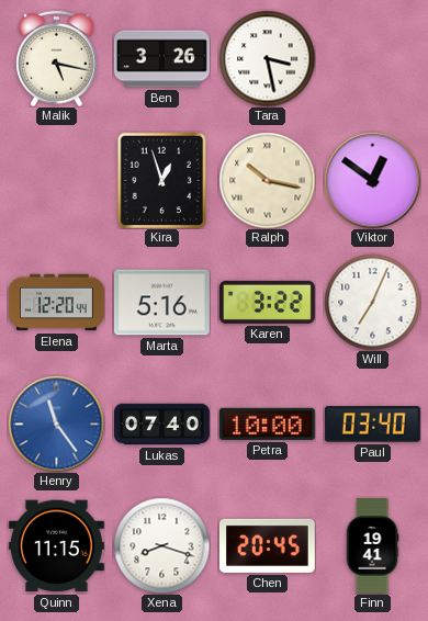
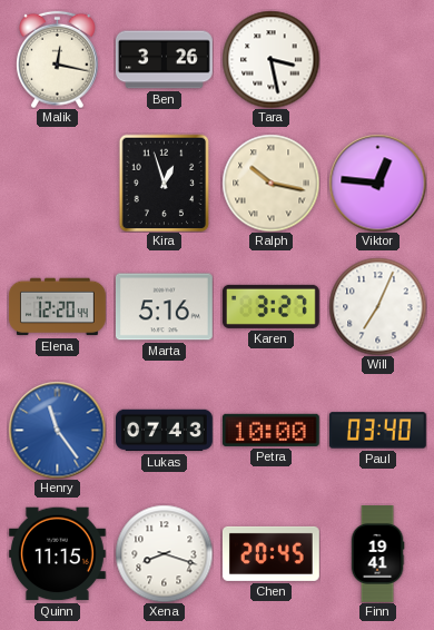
Malik: 5:17 -> 12:17 (58, 59)
Viktor: 12:51 -> 12:46 (377, 183)
Karen: 3:22 -> 3:27 (270, 306)
Lukas: 07:40 -> 07:43 (165, 431)
